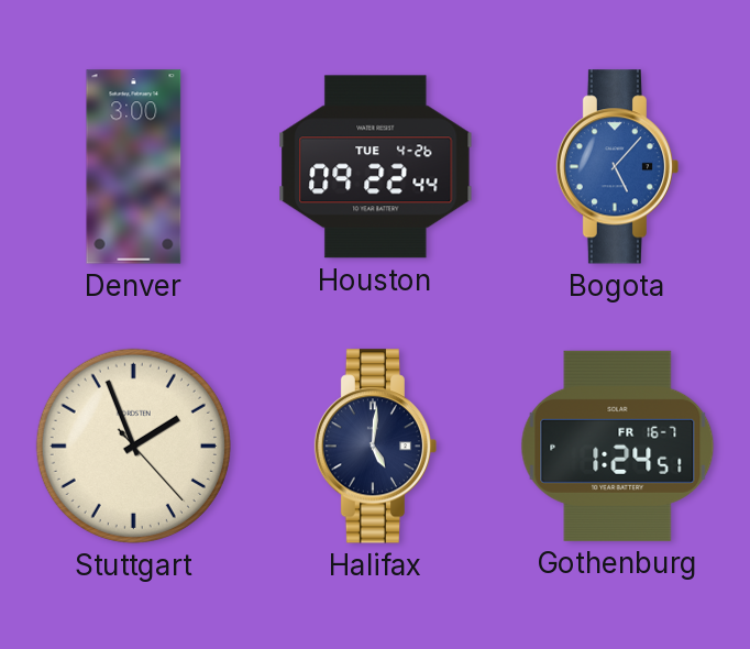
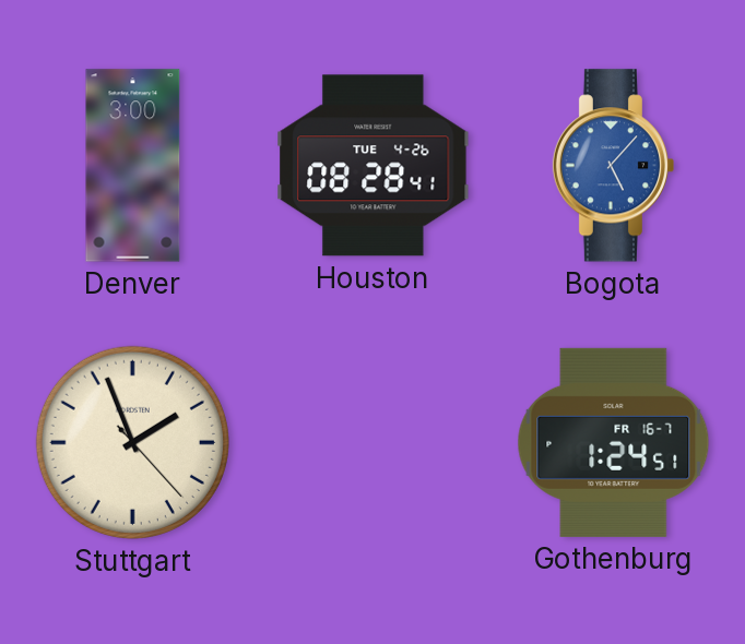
Houston: 09:22 -> 08:28 (374, 166)
Halifax: 5:01 -> none (375, 447)
